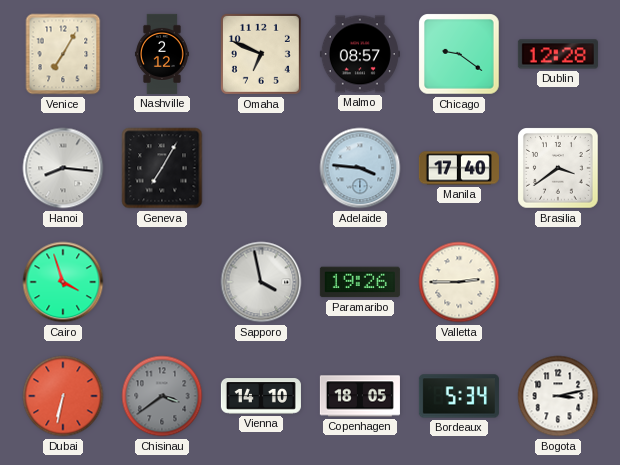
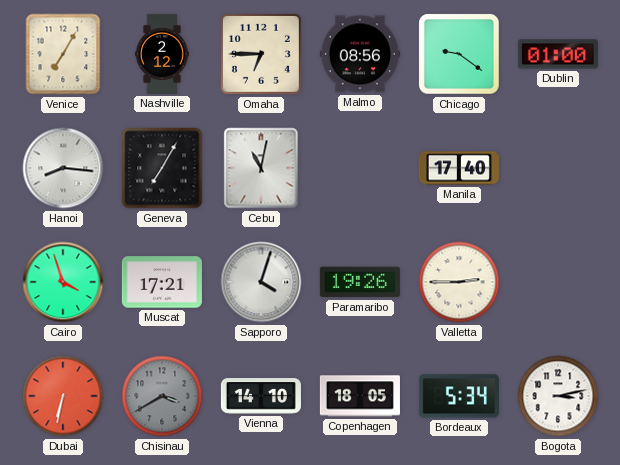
Omaha: 6:49 -> 6:45 (261, 54)
Malmo: 08:57 -> 08:56 (360, 54)
Dublin: 12:28 -> 01:00 (558, 54)
Cebu: none -> 11:02 (261, 168)
Adelaide: 3:46 -> none (360, 168)
Brasilia: 3:39 -> none (558, 168)
Muscat: none -> 17:21 (162, 282)
Sapporo: 3:58 -> 4:03 (261, 282)
Chisinau: 3:39 -> 3:40 (162, 396)
